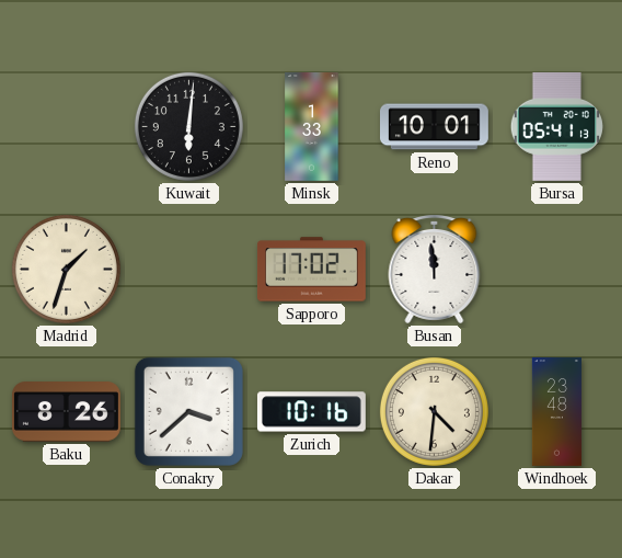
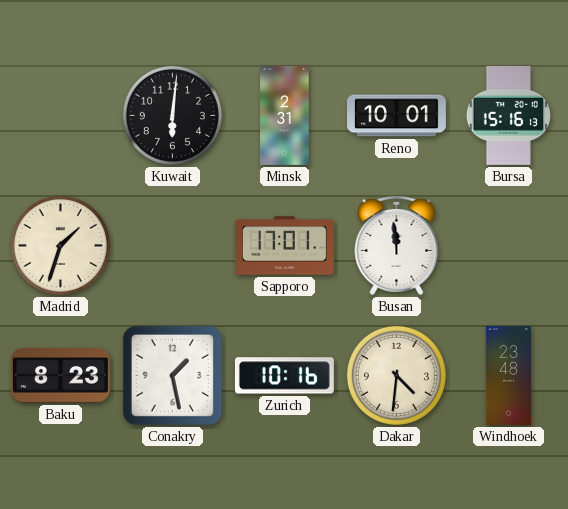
Minsk: 1:33 -> 2:31 (285, 116)
Bursa: 05:41 -> 15:16 (508, 115)
Sapporo: 17:02 -> 17:01 (285, 246)
Baku: 8:26 -> 8:23 (61, 376)
Conakry: 3:38 -> 1:28 (172, 375)
